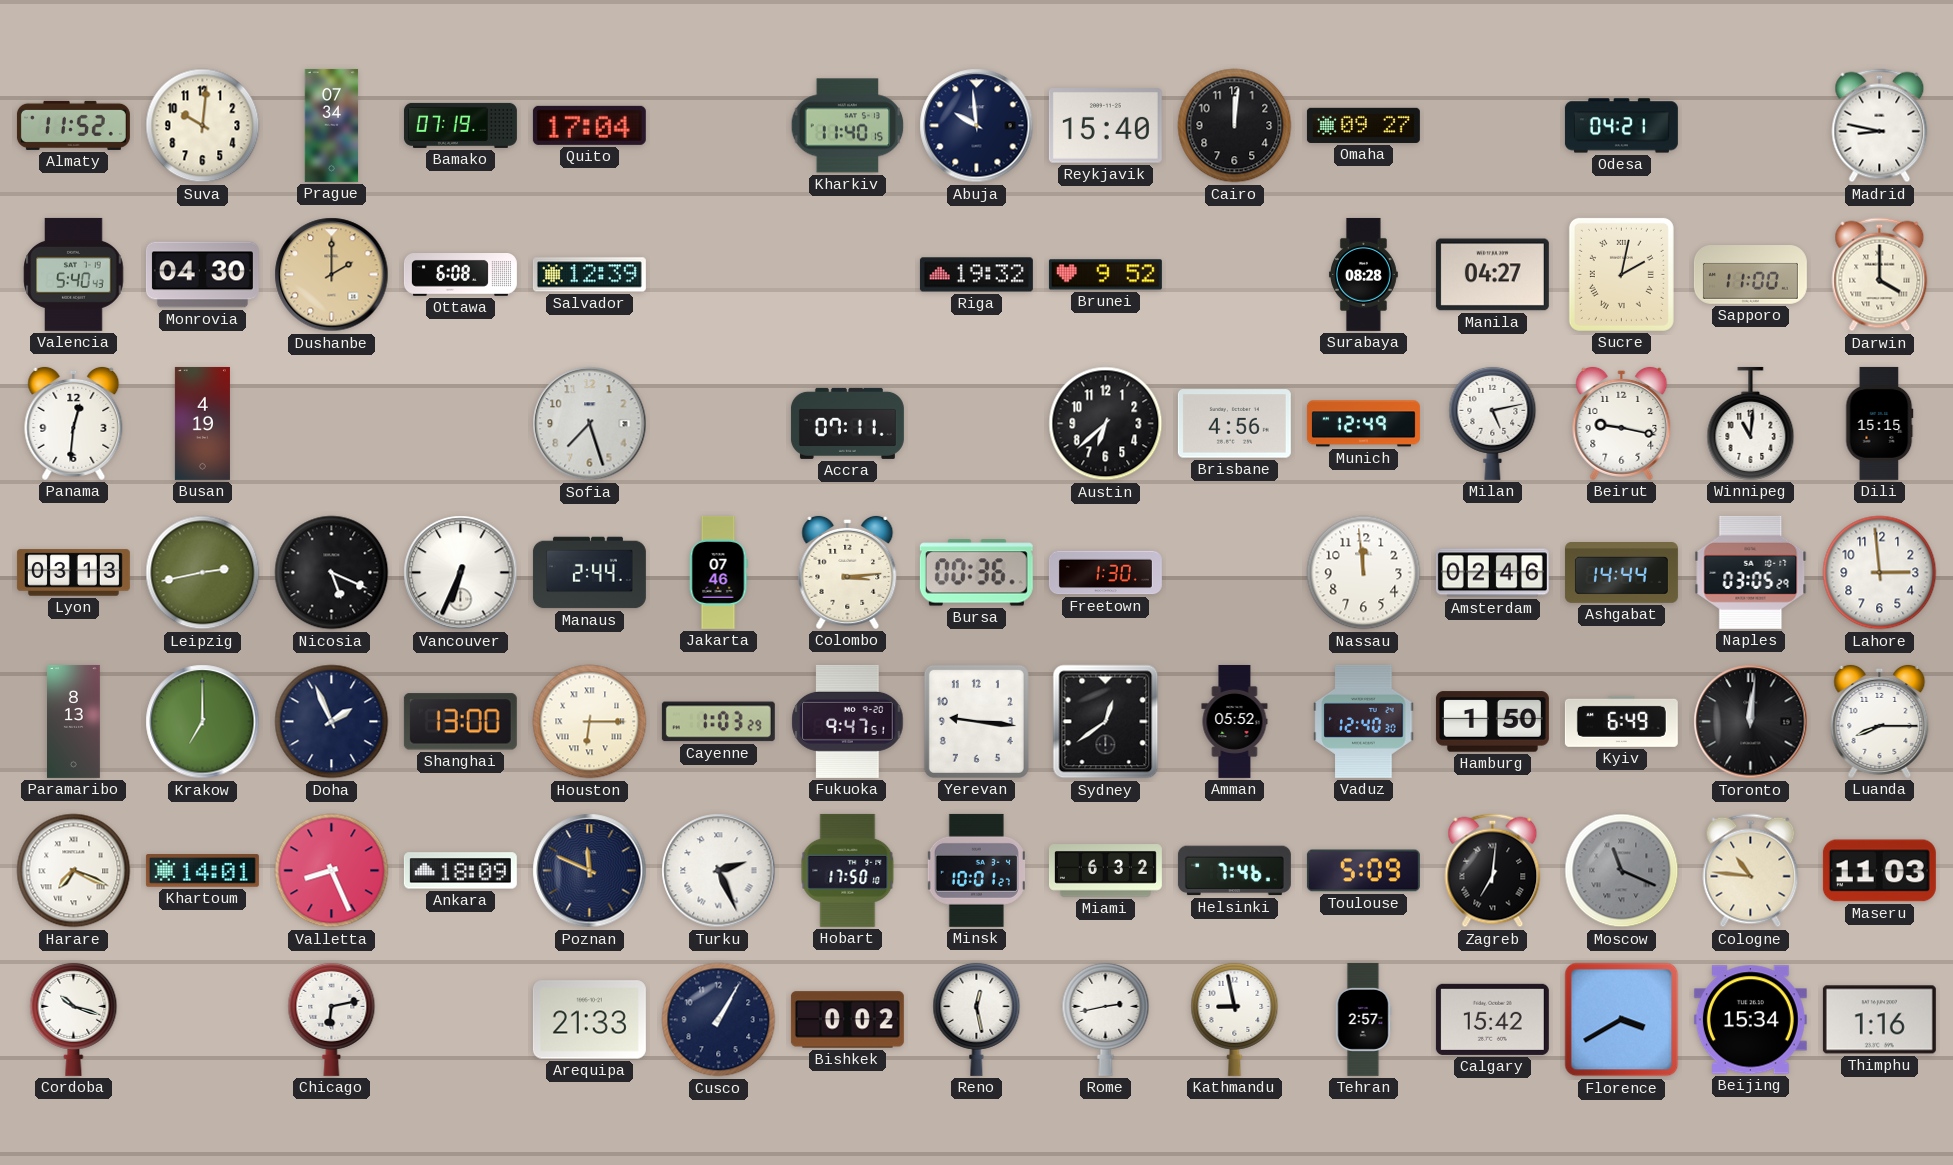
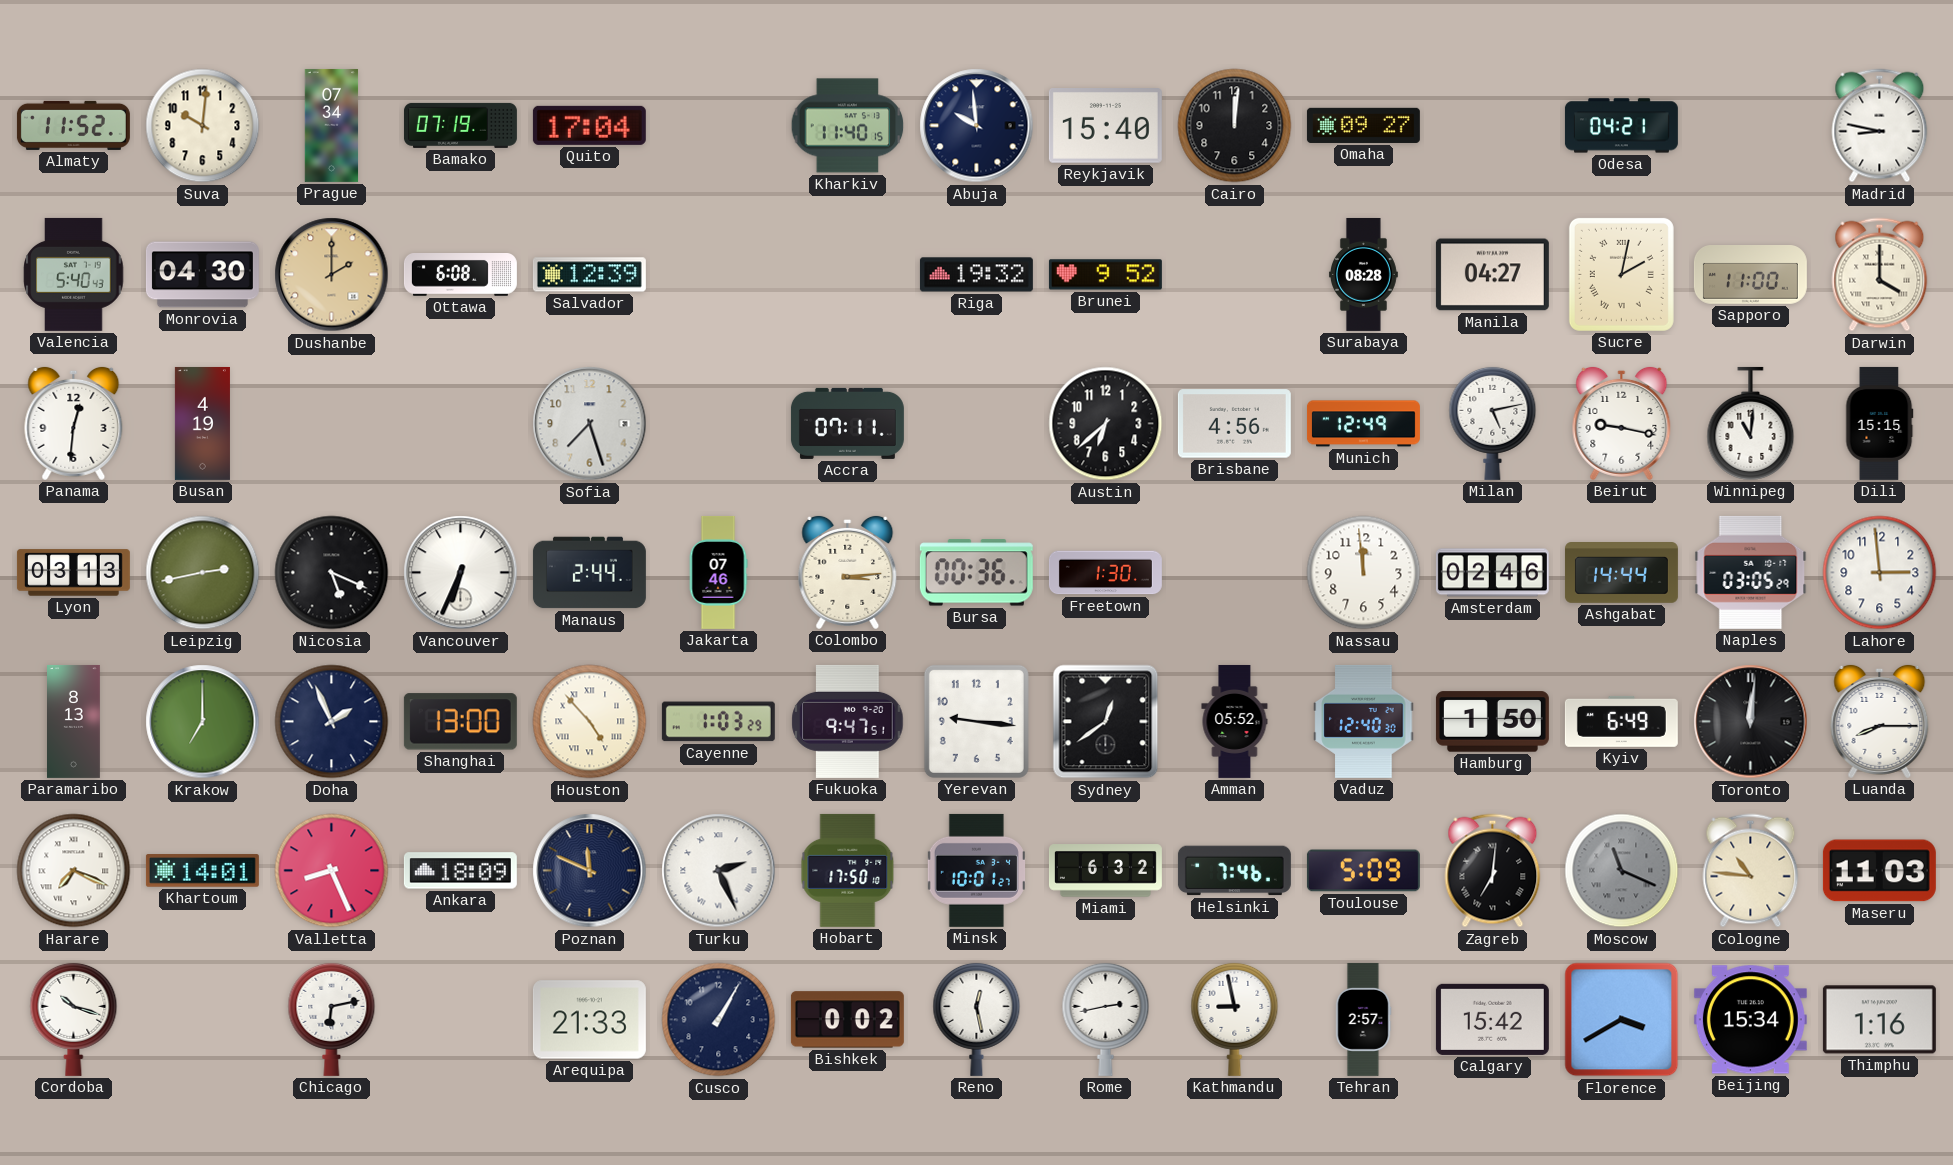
Houston: 6:15 -> 4:53 (590, 722)
